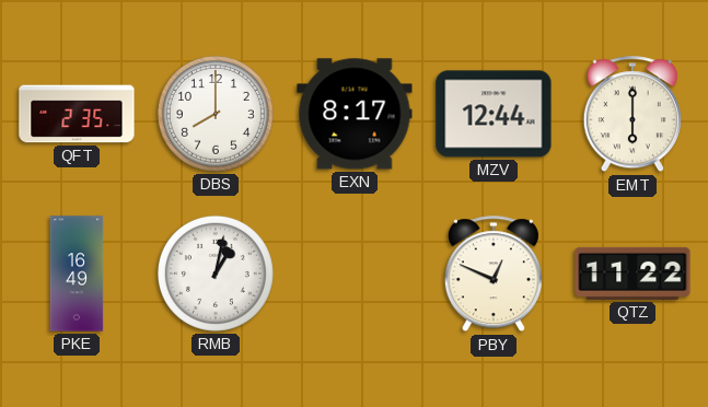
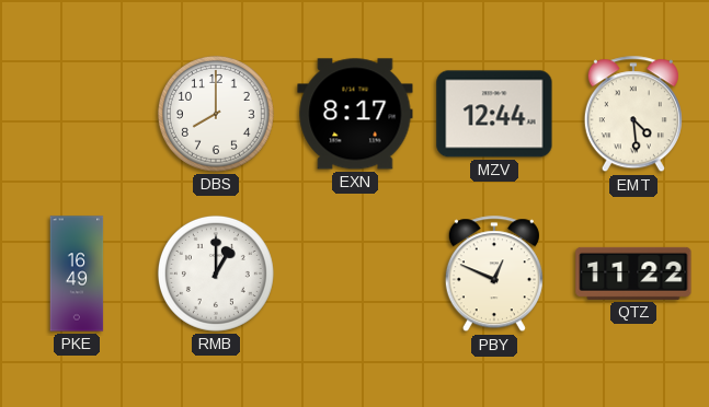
QFT: 2:35 -> none (77, 114)
EMT: 6:00 -> 4:29 (633, 115)
RMB: 1:02 -> 1:00 (216, 274)
